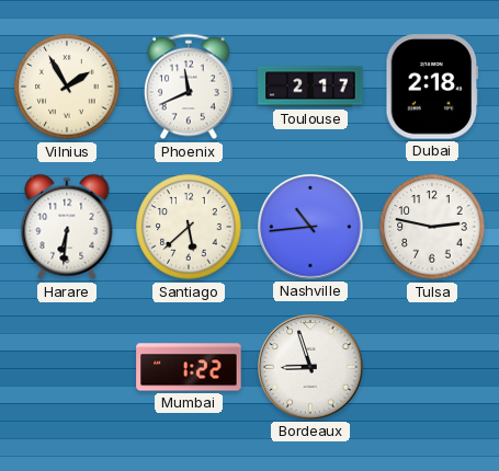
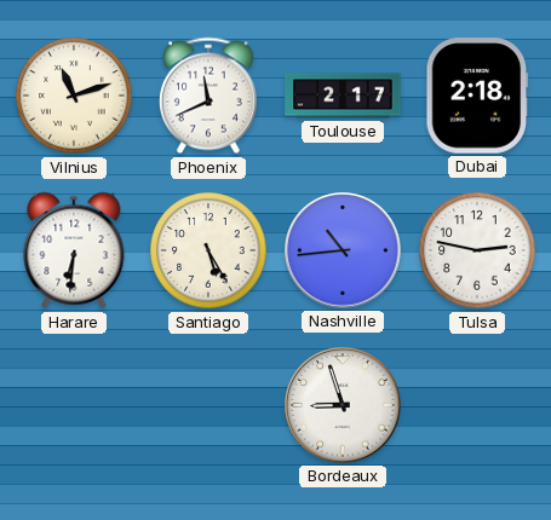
Vilnius: 1:55 -> 11:12 (74, 96)
Santiago: 5:38 -> 5:25 (208, 250)
Mumbai: 1:22 -> none (189, 367)
